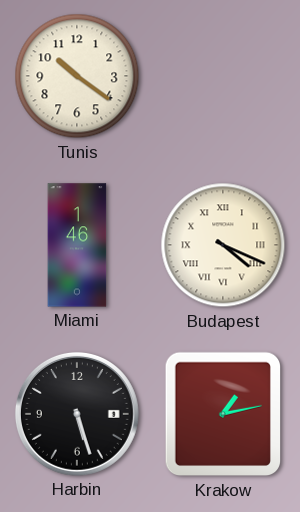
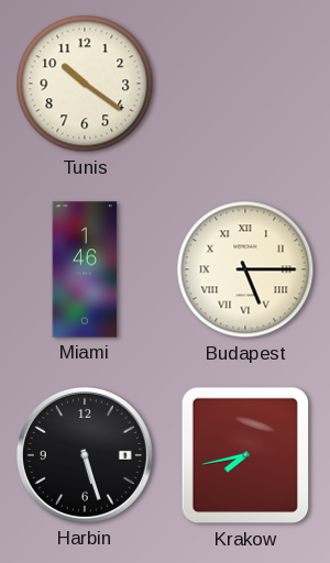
Budapest: 4:19 -> 5:15 (245, 269)
Krakow: 1:13 -> 7:43 (244, 455)
